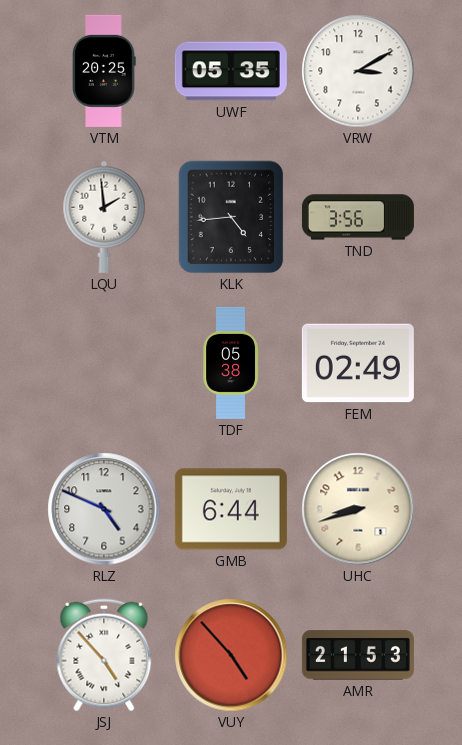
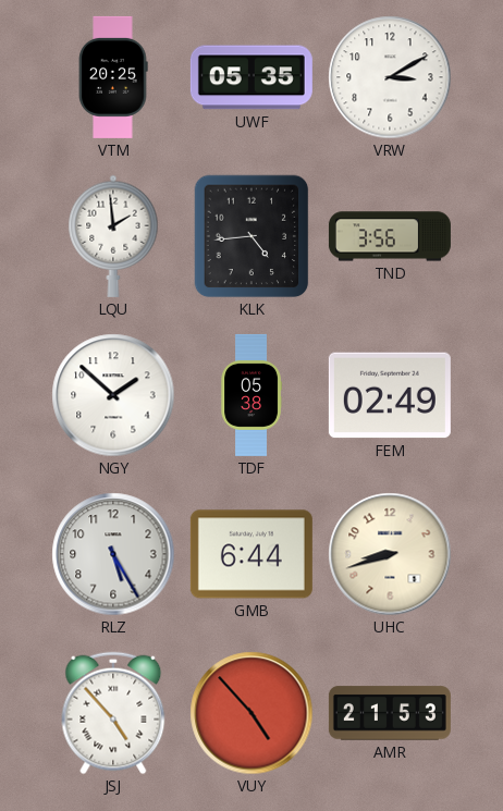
NGY: none -> 1:52 (113, 395)
RLZ: 4:49 -> 5:25 (113, 554)
